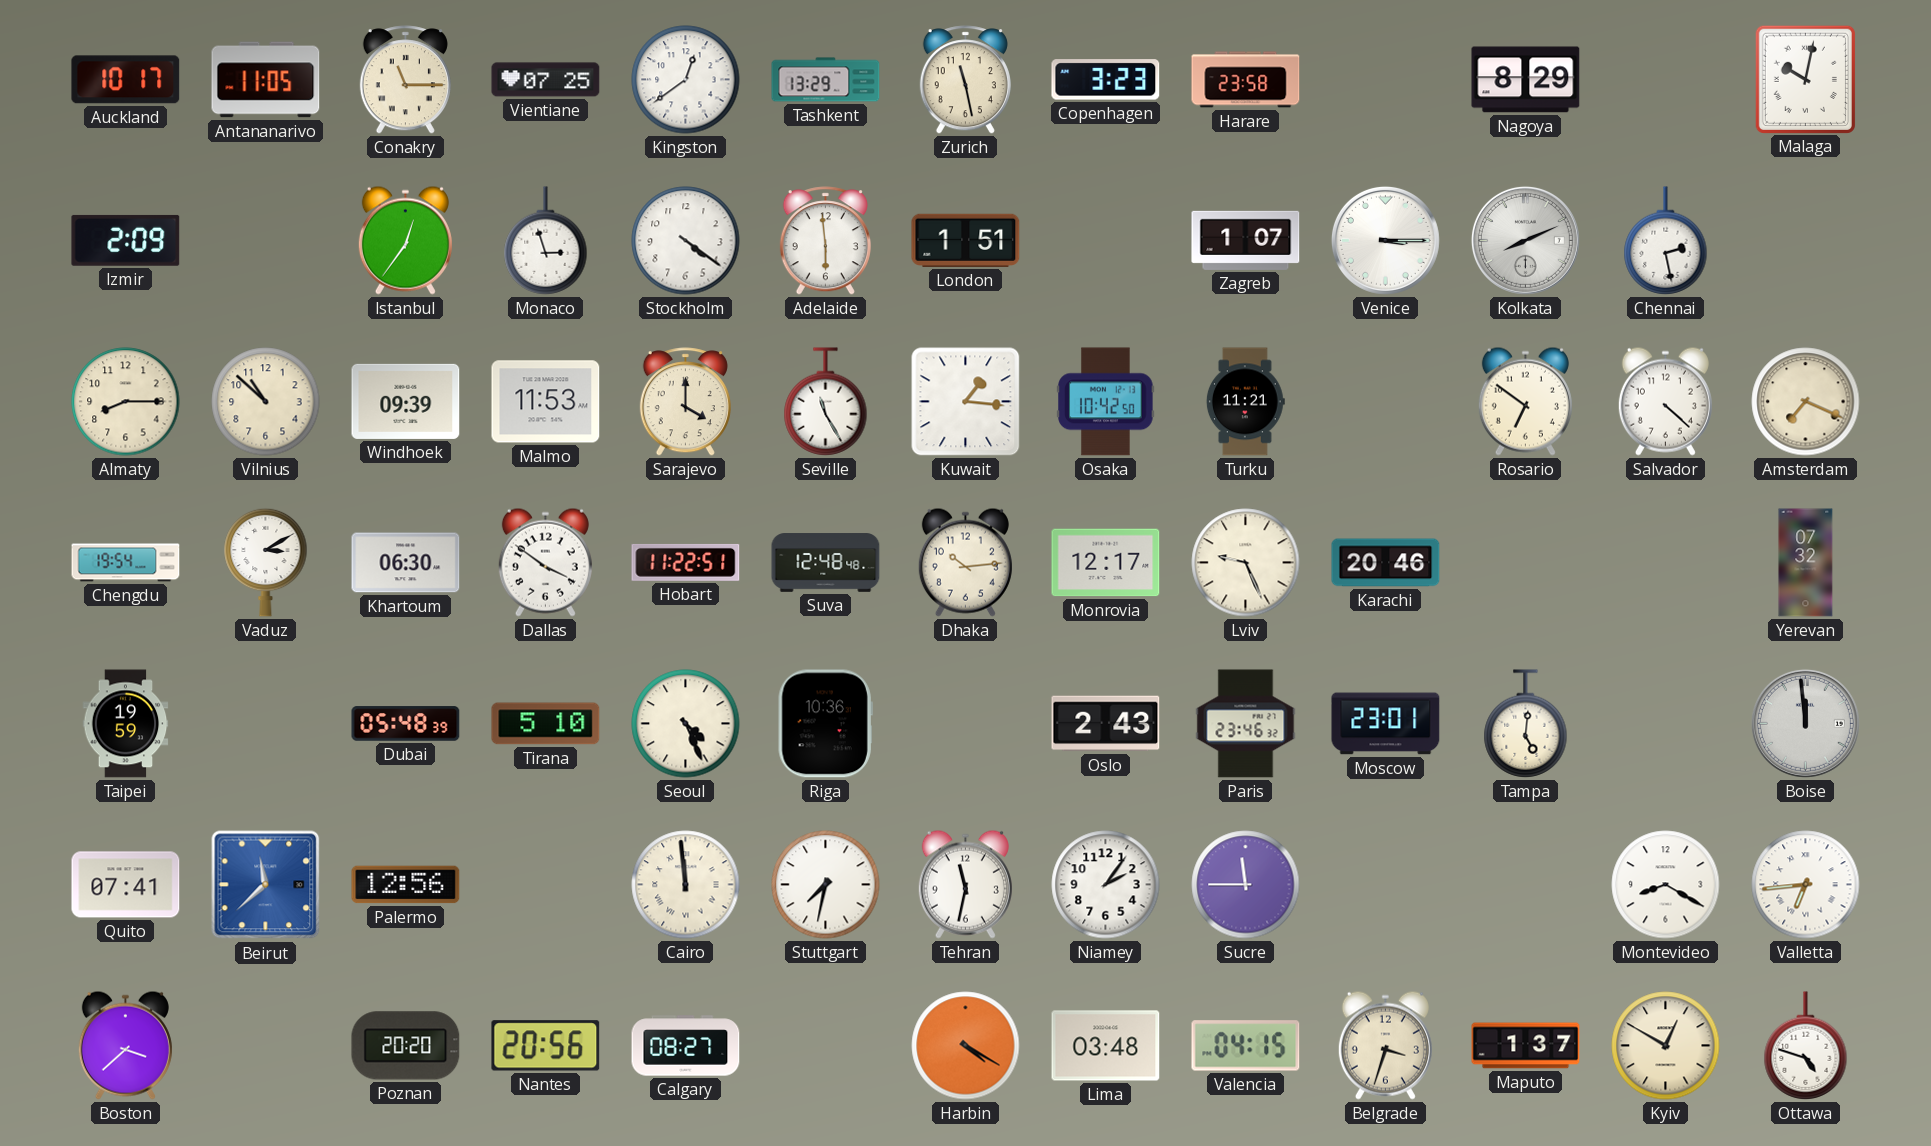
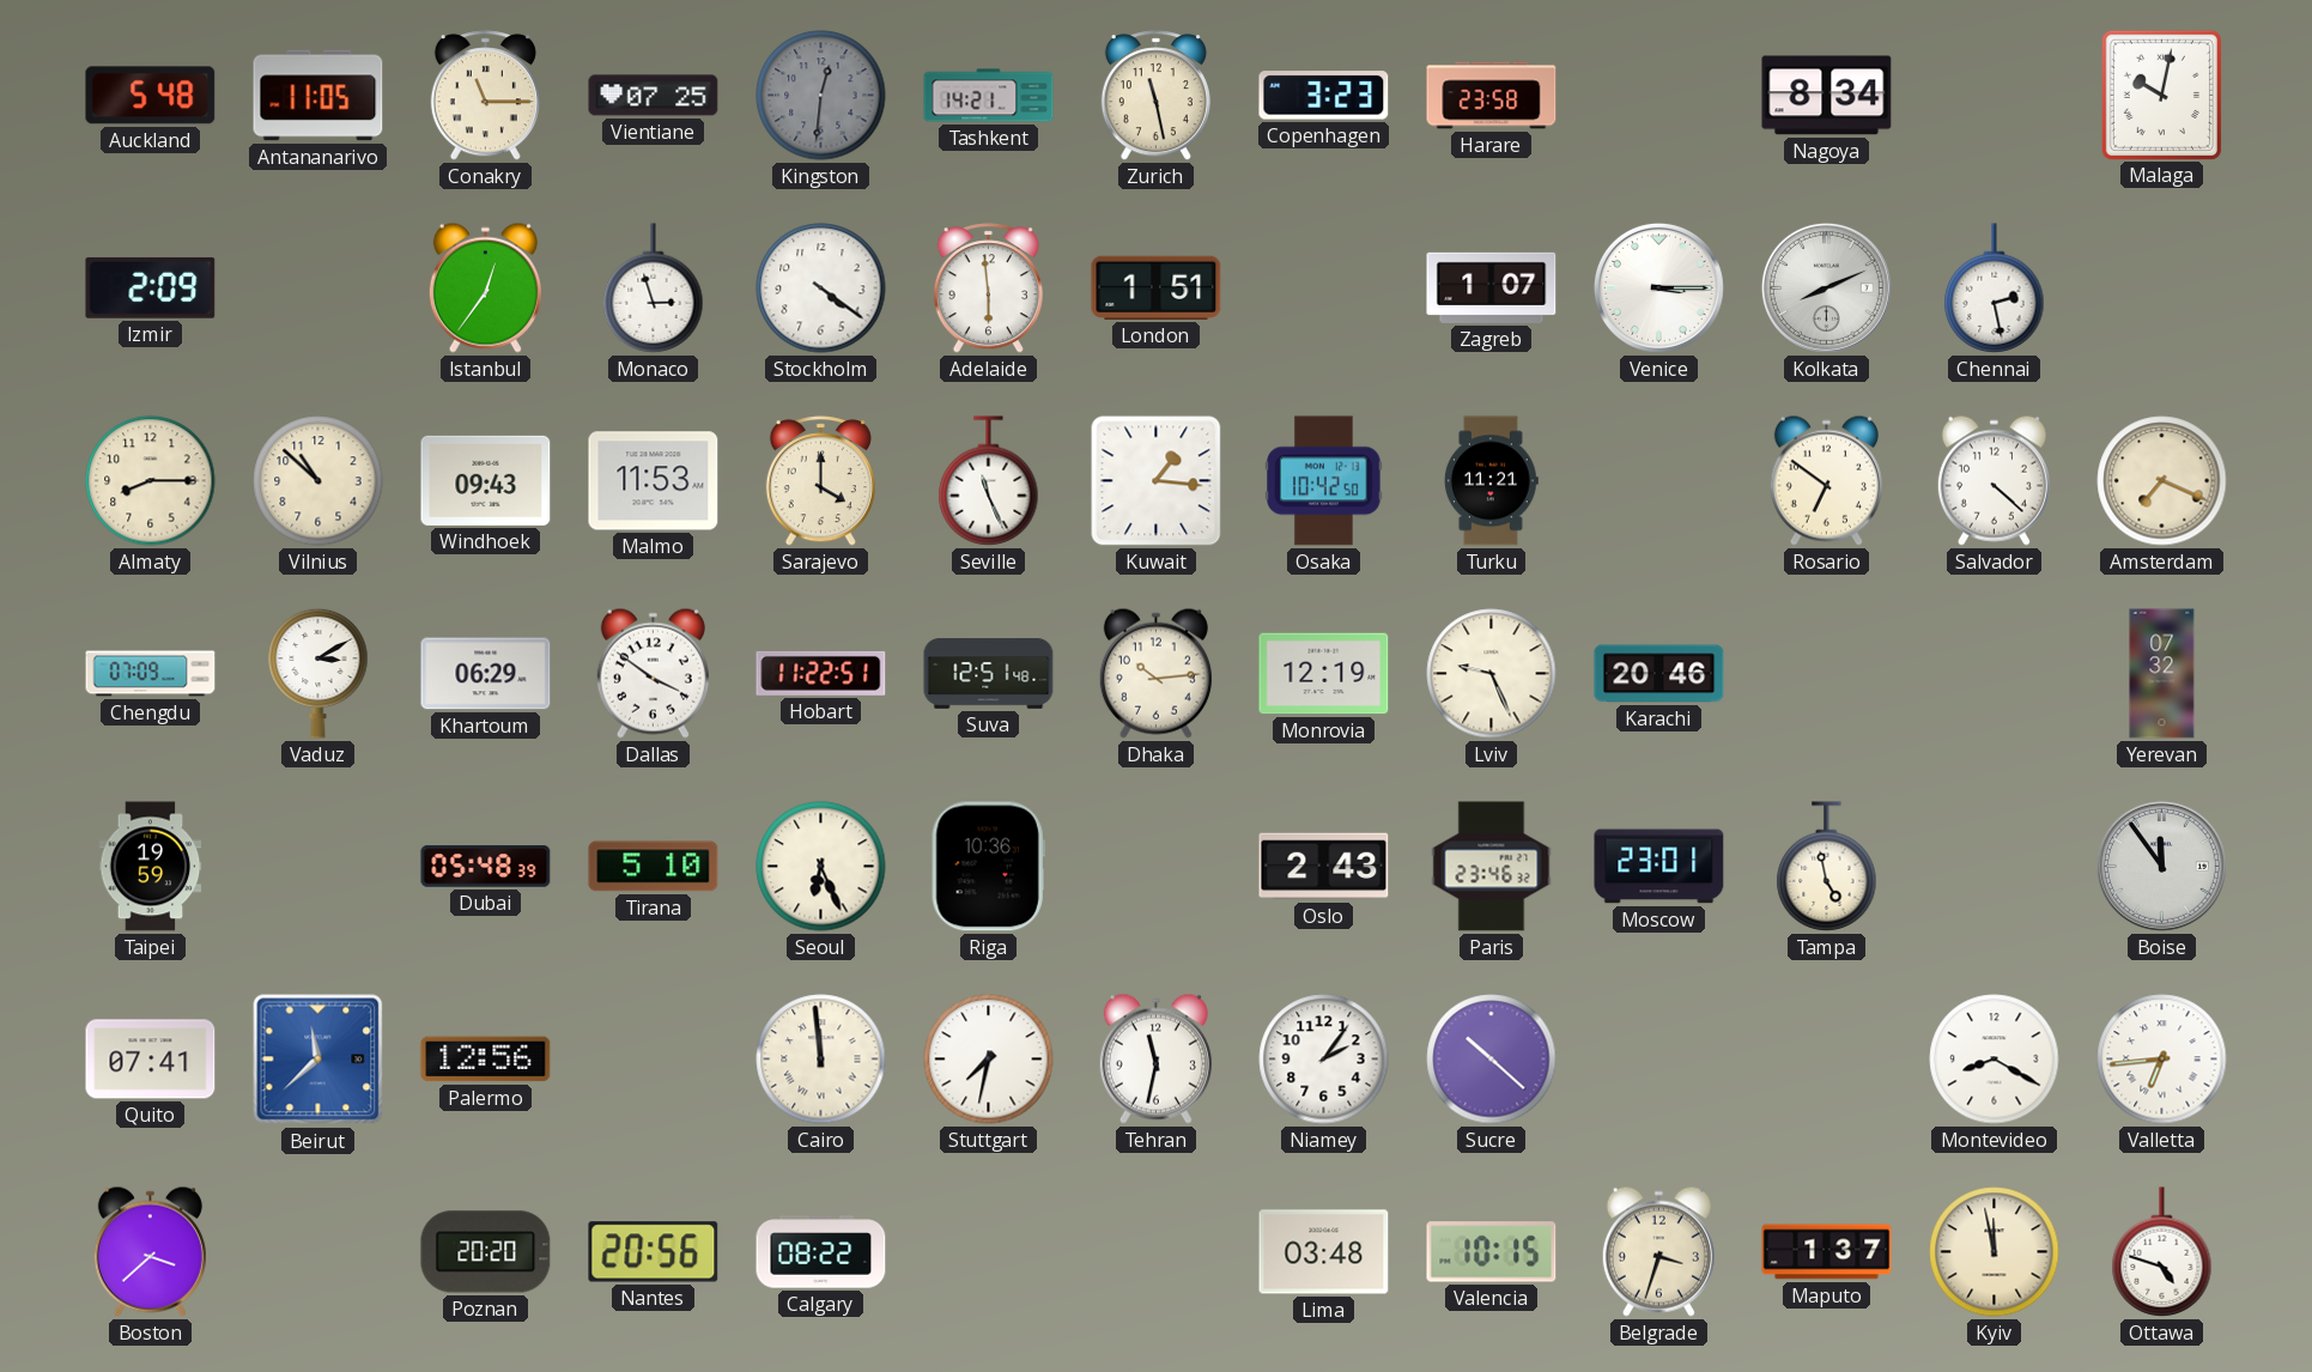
Auckland: 10:17 -> 5:48 (151, 96)
Kingston: 12:39 -> 12:31 (821, 96)
Kingston dial: white -> grey (821, 96)
Tashkent: 13:29 -> 14:21 (989, 96)
Nagoya: 8:29 -> 8:34 (1827, 96)
Windhoek: 09:39 -> 09:43 (486, 480)
Seville: 11:25 -> 11:26 (989, 481)
Chengdu: 19:54 -> 07:09 (151, 674)
Khartoum: 06:30 -> 06:29 (486, 674)
Suva: 12:48 -> 12:51 (989, 674)
Monrovia: 12:17 -> 12:19 (1324, 674)
Seoul: 4:26 -> 6:26 (821, 867)
Tampa: 5:01 -> 4:58 (1827, 867)
Boise: 11:59 -> 11:54 (2161, 866)
Sucre: 11:45 -> 10:22 (1492, 1060)
Calgary: 08:27 -> 08:22 (821, 1252)
Harbin: 4:20 -> none (966, 1046)
Valencia: 04:15 -> 10:15 (1492, 1252)
Kyiv: 12:50 -> 11:58 (1995, 1252)
